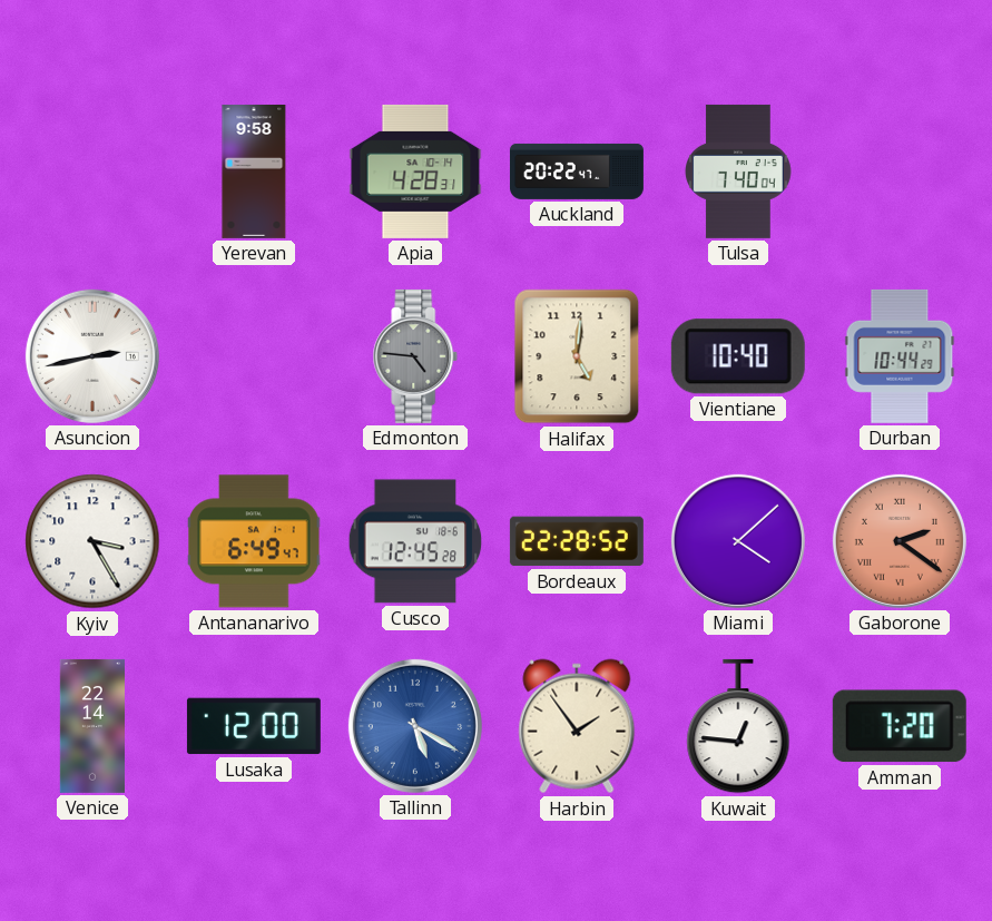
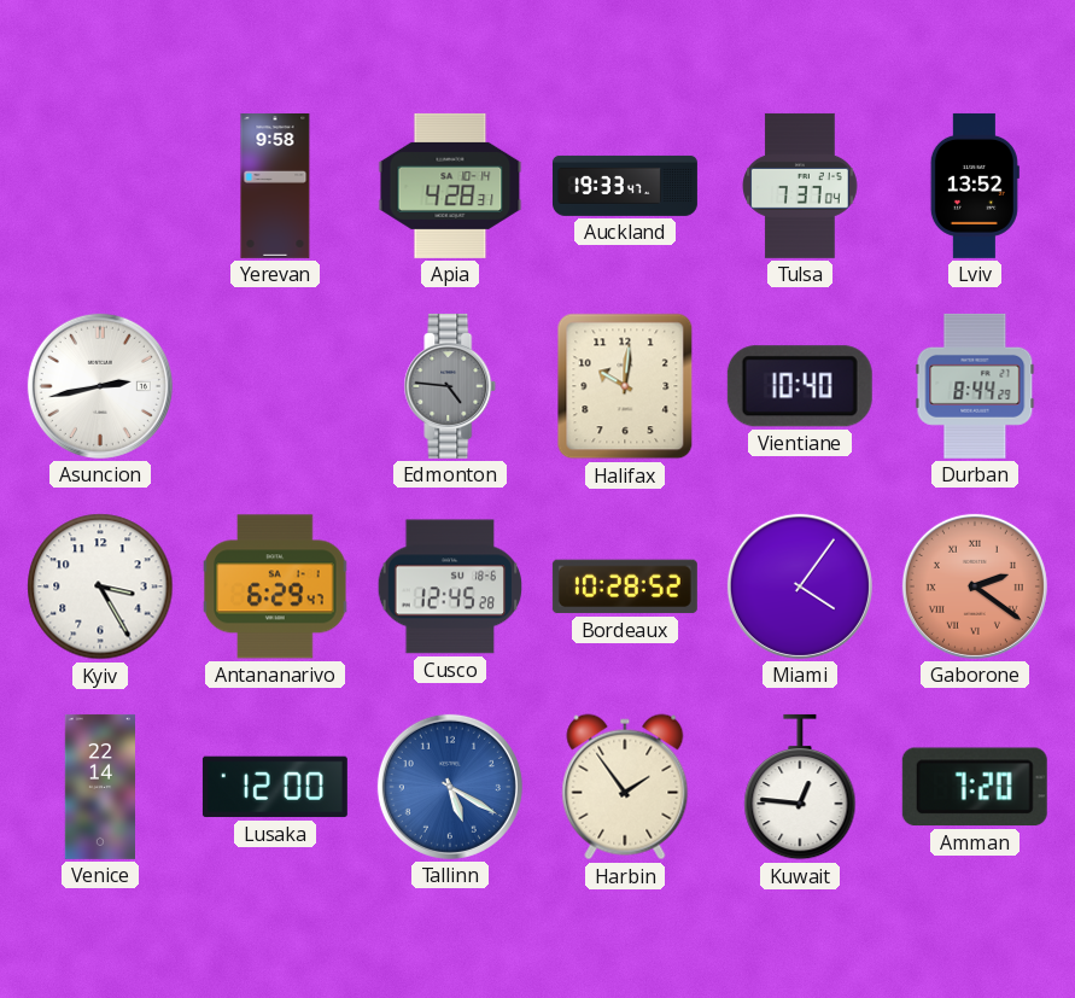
Auckland: 20:22 -> 19:33 (625, 186)
Tulsa: 7:40 -> 7:37 (800, 186)
Lviv: none -> 13:52 (975, 186)
Halifax: 5:01 -> 10:01 (625, 386)
Durban: 10:44 -> 8:44 (975, 386)
Antananarivo: 6:49 -> 6:29 (275, 586)
Bordeaux: 22:28 -> 10:28 (625, 586)
Miami: 4:08 -> 4:06 (800, 586)
